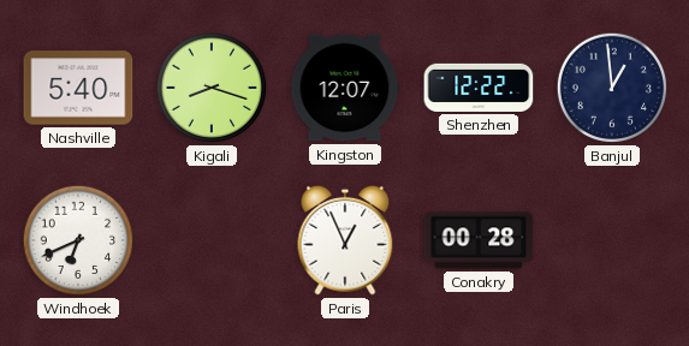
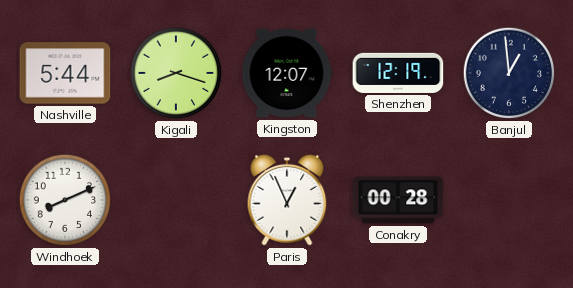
Nashville: 5:40 -> 5:44 (65, 73)
Shenzhen: 12:22 -> 12:19 (398, 73)
Windhoek: 6:41 -> 8:11 (65, 200)
